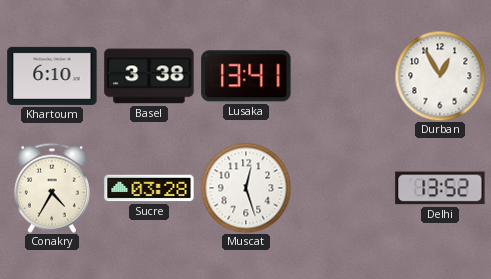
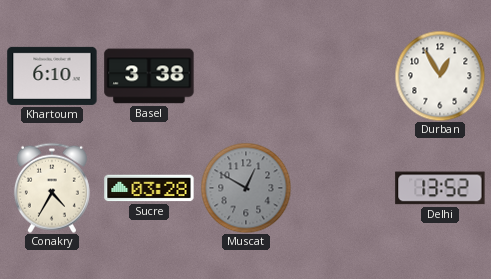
Lusaka: 13:41 -> none (246, 76)
Muscat: 12:27 -> 12:50 (246, 188)
Muscat dial: white -> grey (246, 188)
